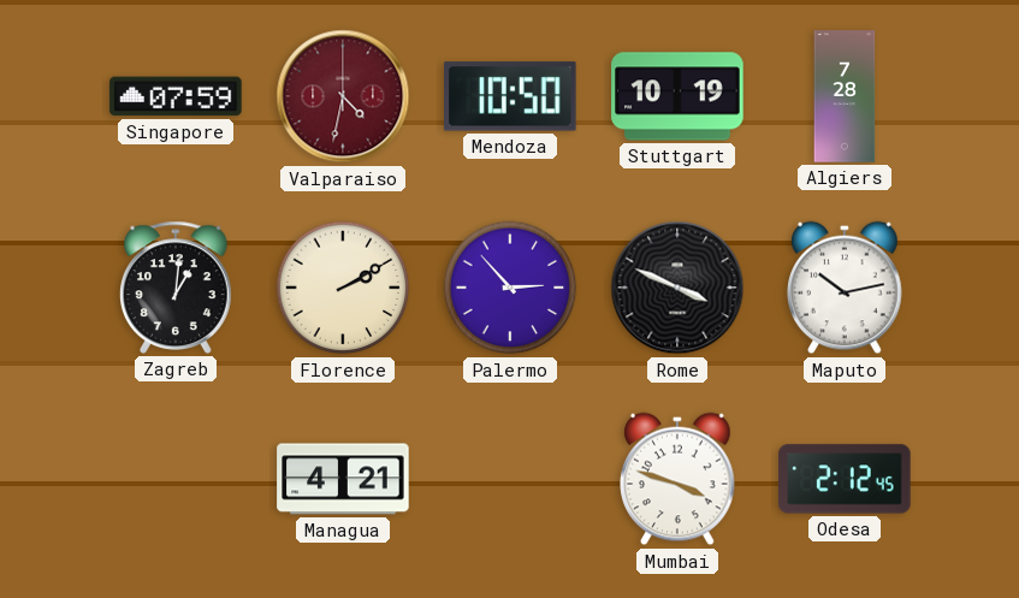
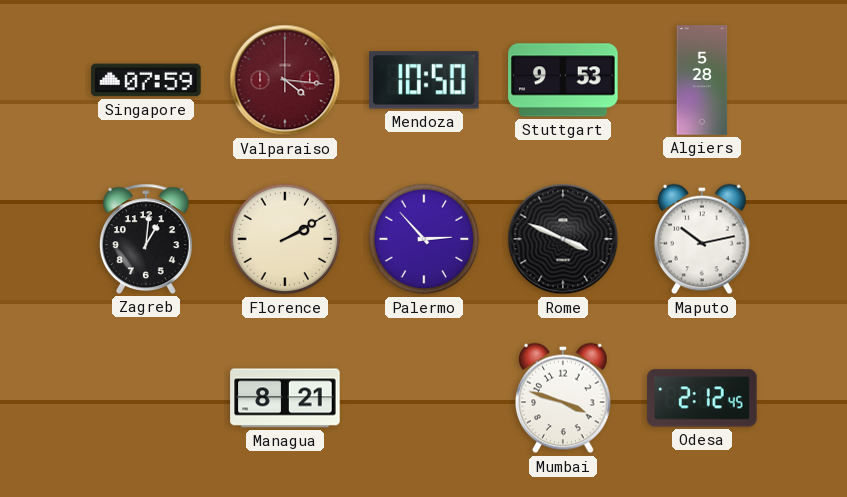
Valparaiso: 4:32 -> 4:16 (285, 80)
Stuttgart: 10:19 -> 9:53 (563, 80)
Algiers: 7:28 -> 5:28 (702, 80)
Managua: 4:21 -> 8:21 (285, 398)
